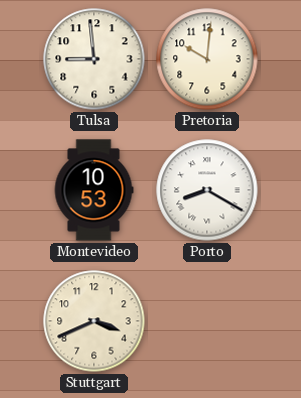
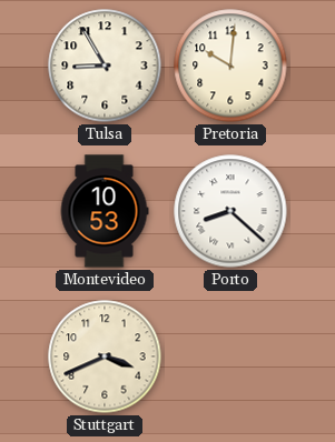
Tulsa: 8:59 -> 8:55 (105, 66)
Porto: 8:20 -> 8:22 (230, 211)
